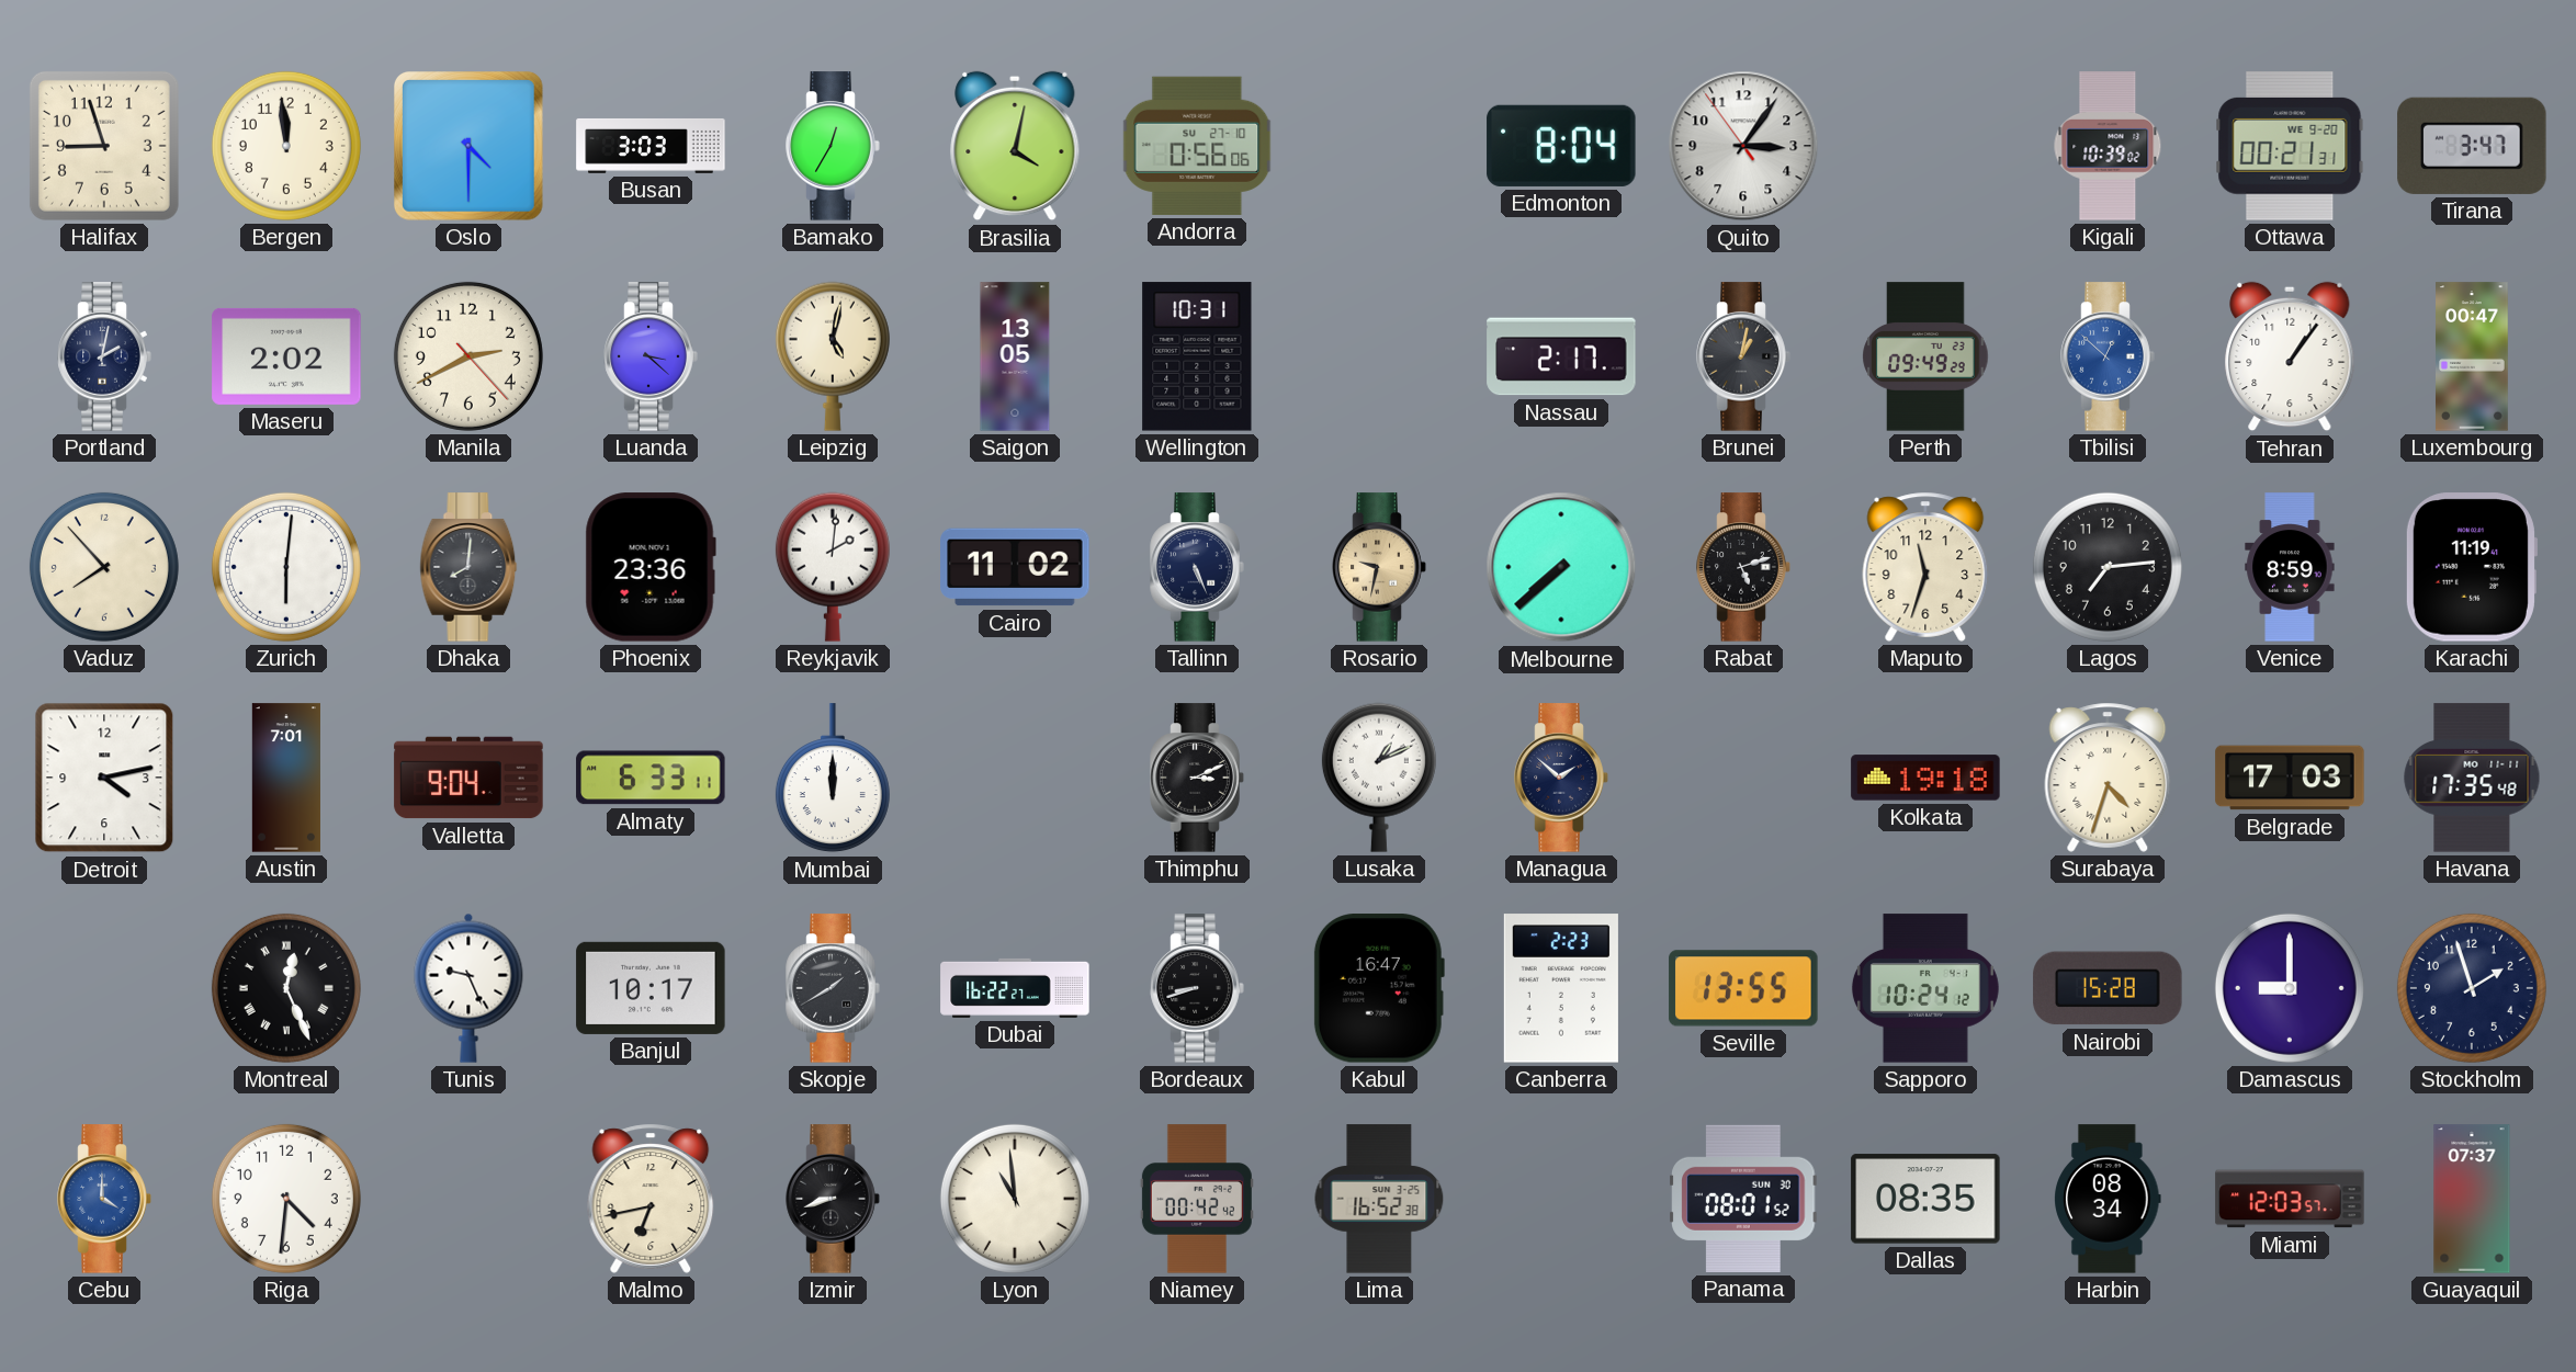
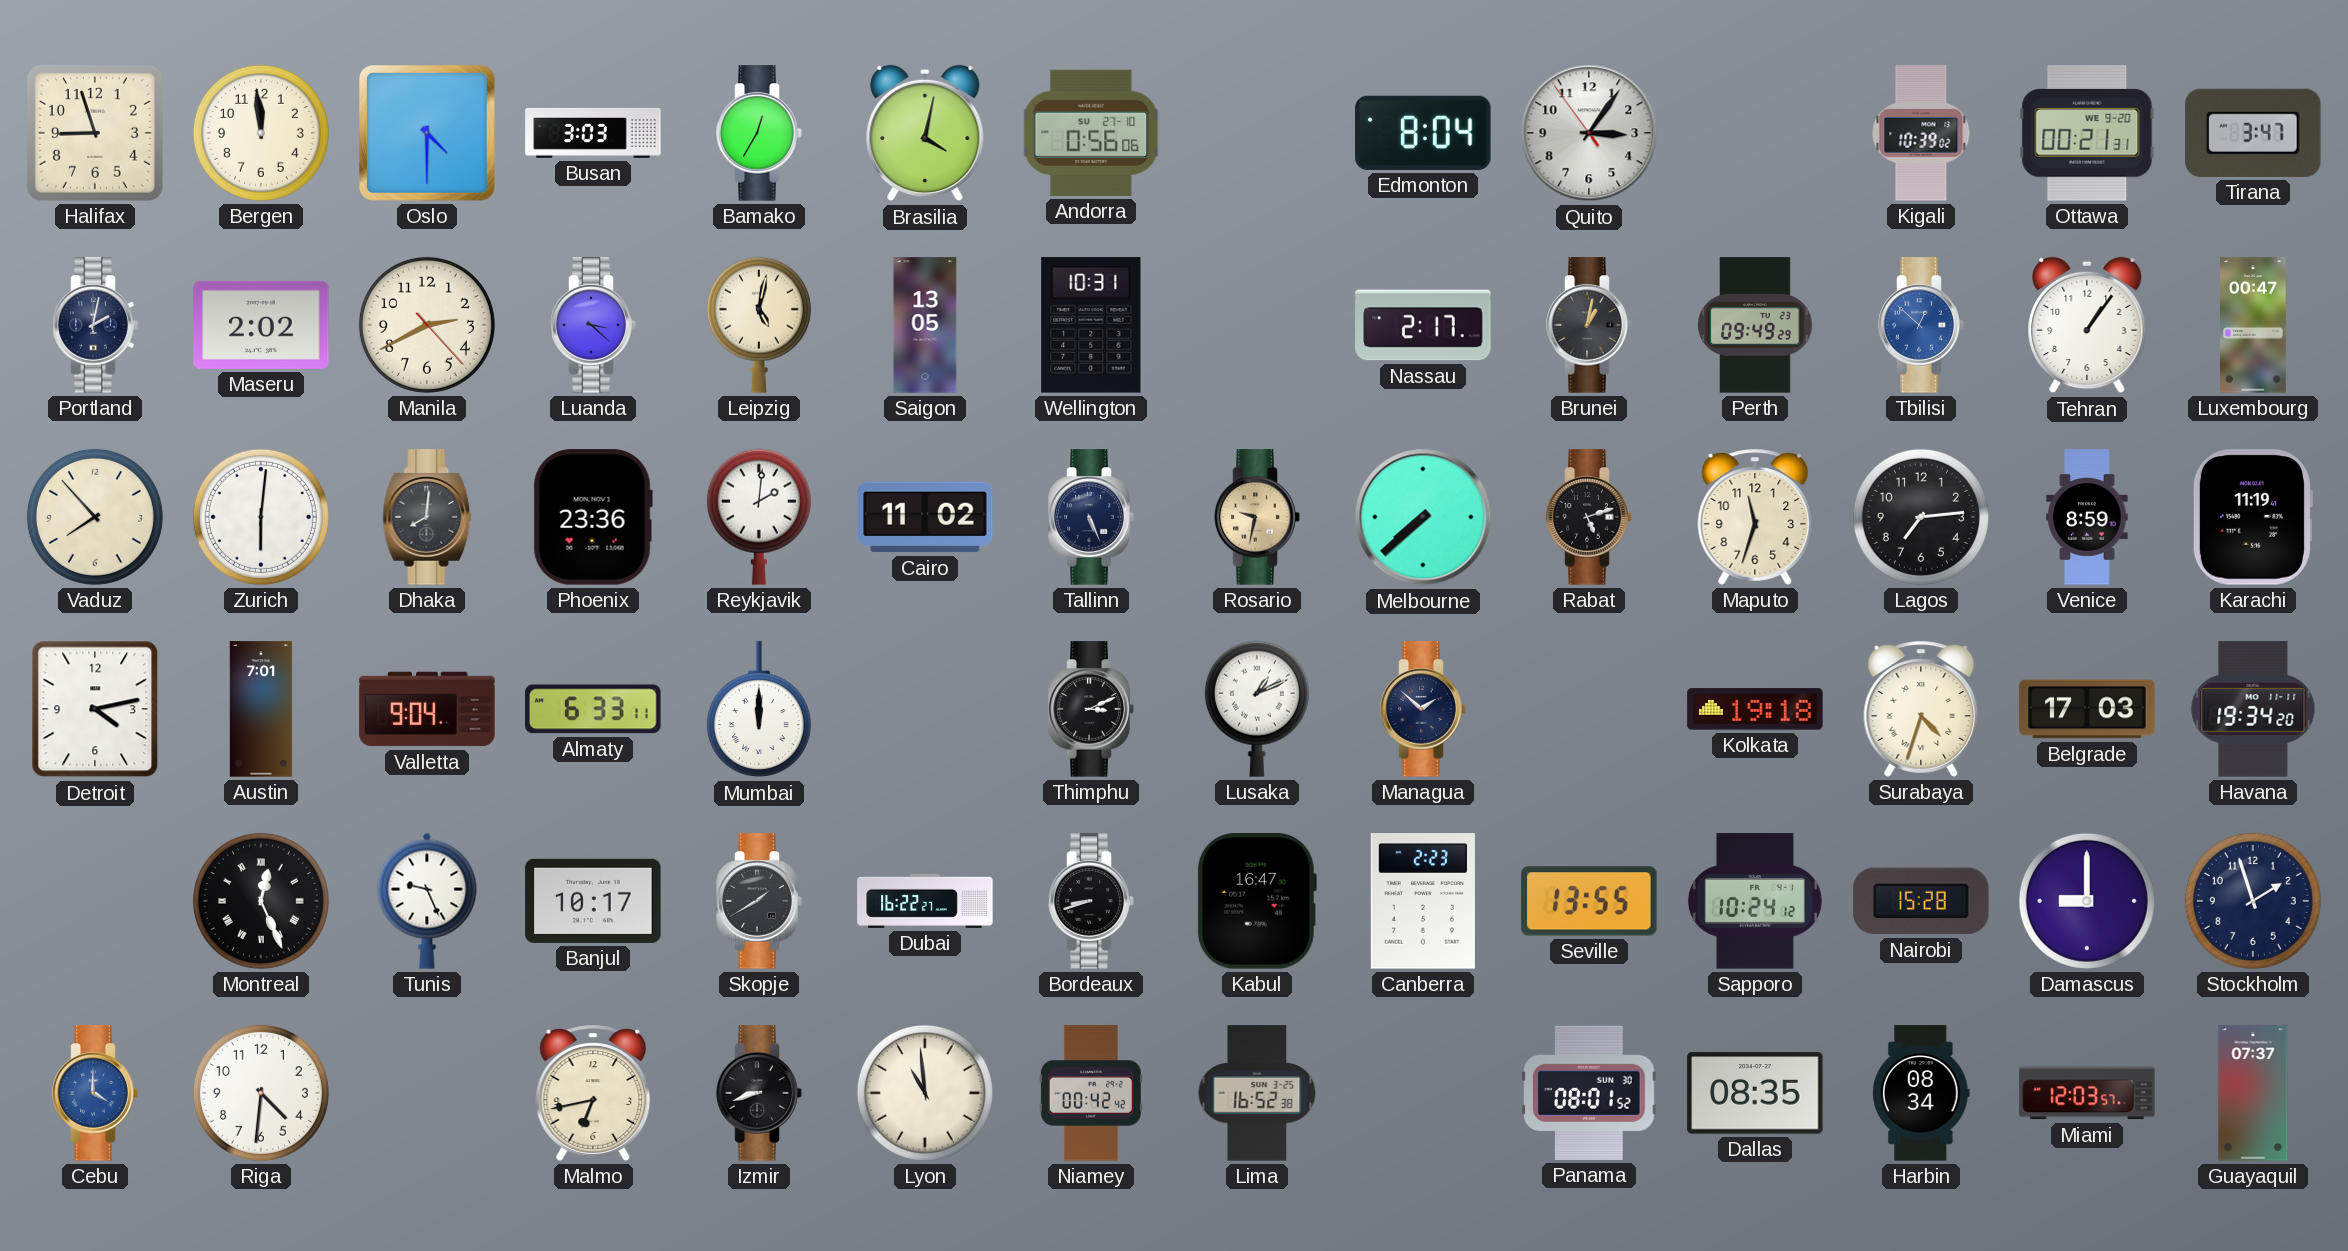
Havana: 17:35 -> 19:34 (2253, 709)
